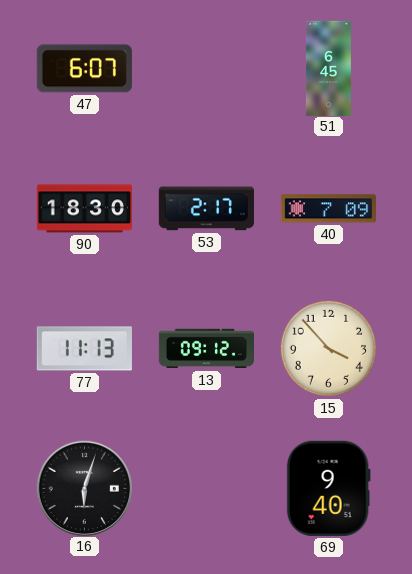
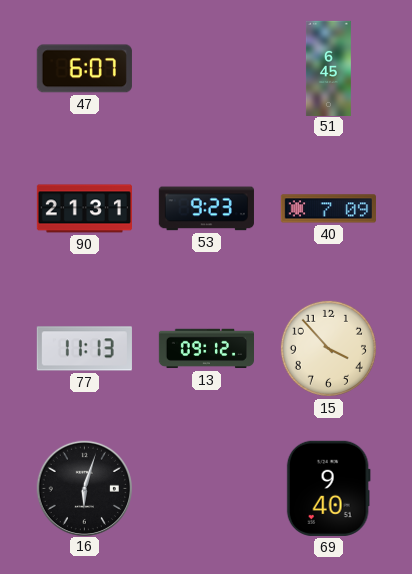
90: 18:30 -> 21:31 (84, 209)
53: 2:17 -> 9:23 (206, 209)
